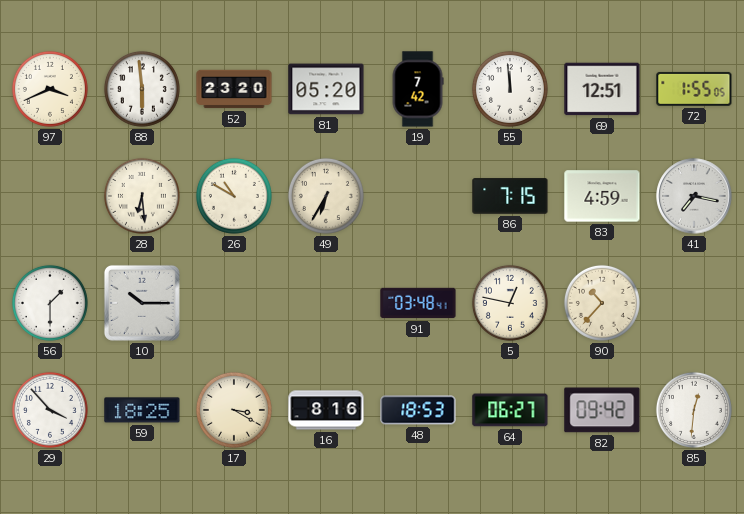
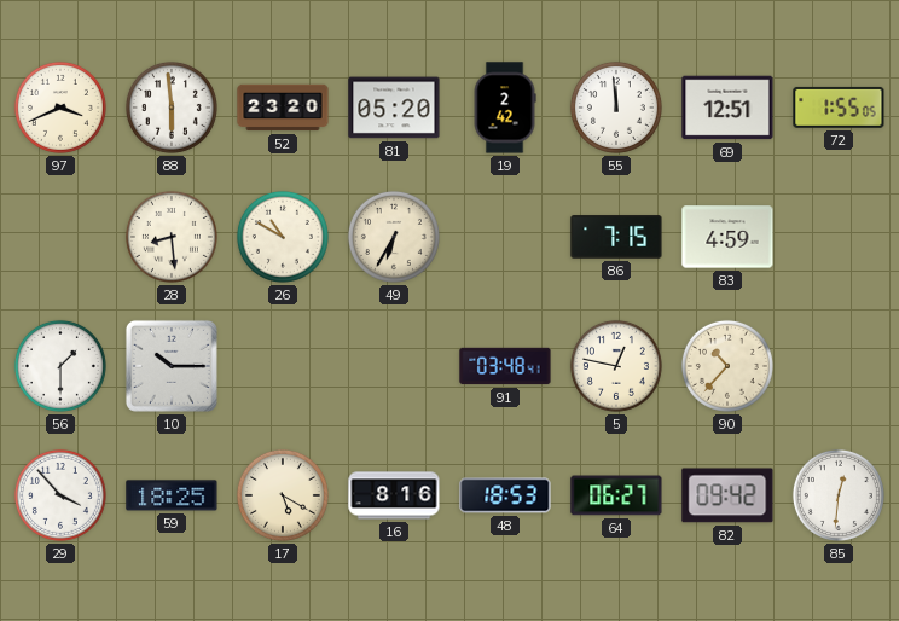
19: 7:42 -> 2:42 (505, 108)
28: 6:29 -> 8:29 (172, 237)
41: 7:17 -> none (694, 196)
17: 3:20 -> 5:20 (283, 495)
